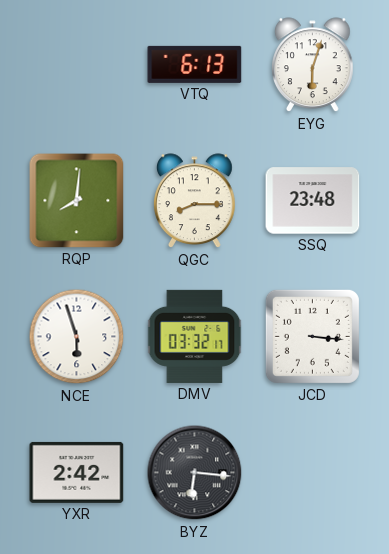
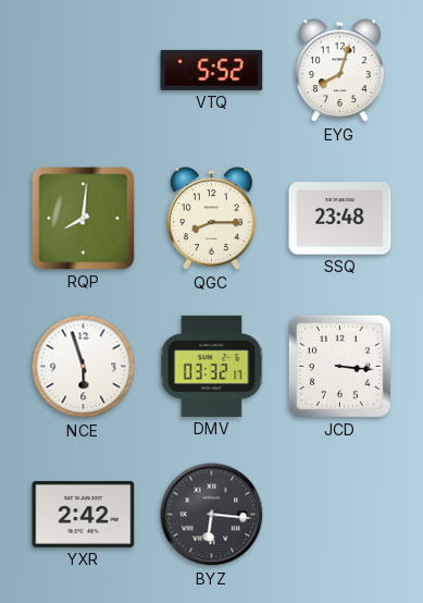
VTQ: 6:13 -> 5:52 (212, 70)
EYG: 6:03 -> 8:03 (340, 71)
